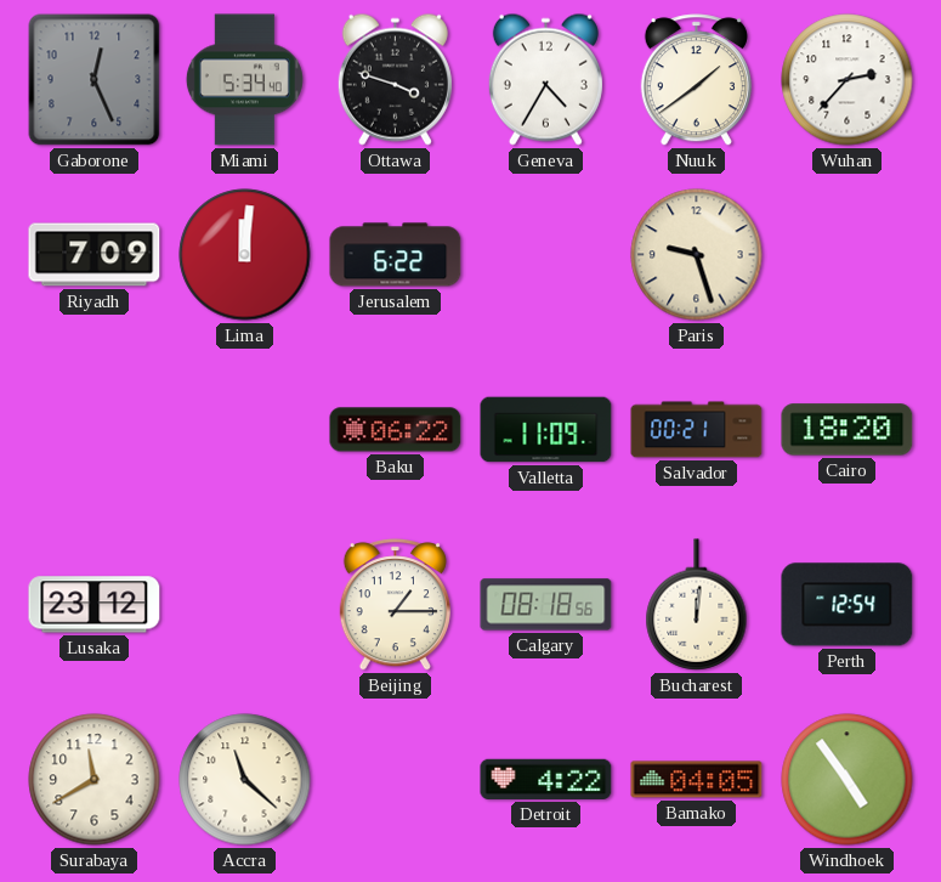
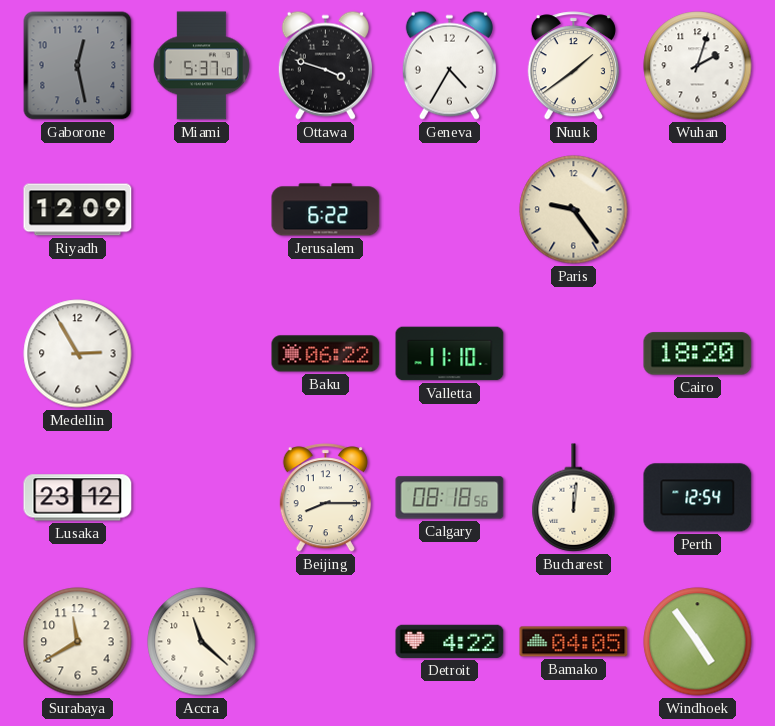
Gaborone: 12:26 -> 12:28 (78, 66)
Miami: 5:34 -> 5:37 (201, 66)
Wuhan: 2:37 -> 2:03 (698, 66)
Riyadh: 7:09 -> 12:09 (78, 210)
Lima: 12:01 -> none (245, 255)
Paris: 9:27 -> 9:24 (574, 210)
Medellin: none -> 2:55 (78, 354)
Valletta: 11:09 -> 11:10 (450, 354)
Salvador: 00:21 -> none (697, 430)
Beijing: 1:15 -> 8:15 (325, 498)
